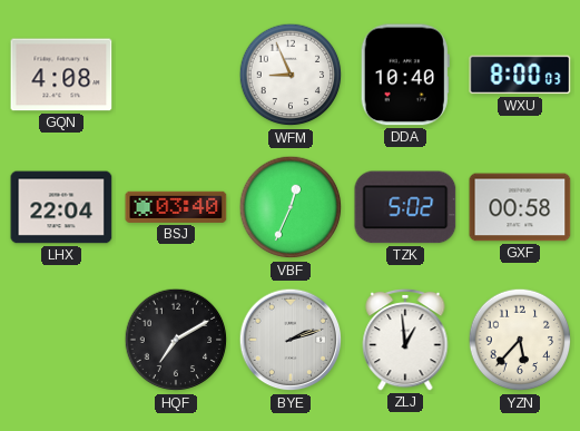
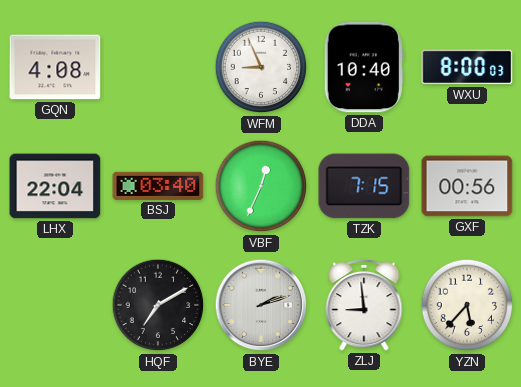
TZK: 5:02 -> 7:15 (364, 186)
GXF: 00:58 -> 00:56 (467, 186)
ZLJ: 12:59 -> 8:59 (364, 305)
